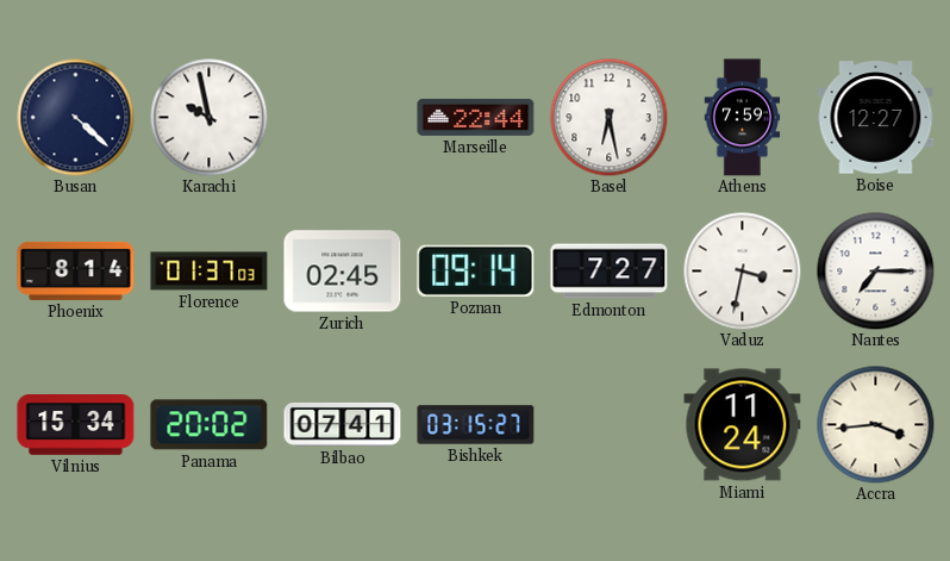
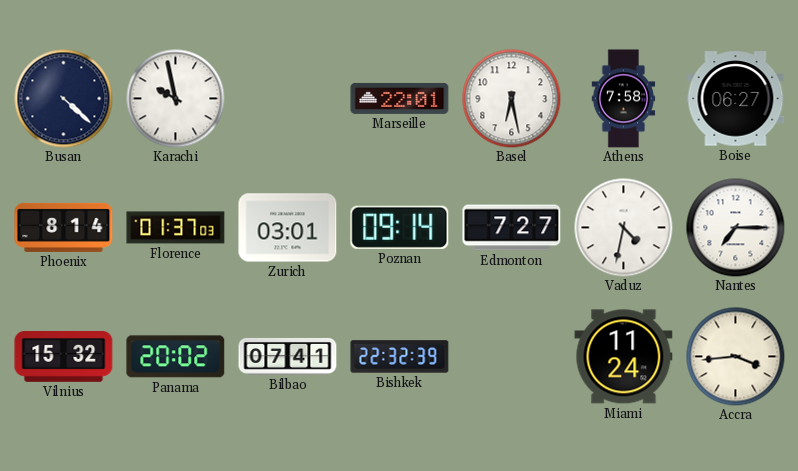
Marseille: 22:44 -> 22:01 (400, 98)
Athens: 7:59 -> 7:58 (624, 99)
Boise: 12:27 -> 06:27 (736, 99)
Zurich: 02:45 -> 03:01 (288, 228)
Vaduz: 3:32 -> 4:32 (624, 228)
Vilnius: 15:34 -> 15:32 (64, 357)
Bishkek: 03:15 -> 22:32 (400, 357)
